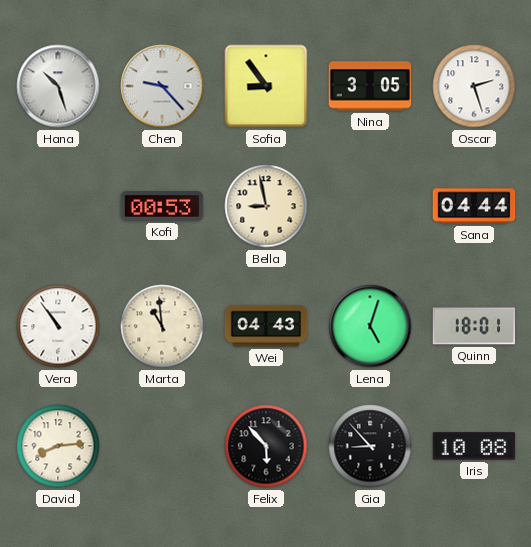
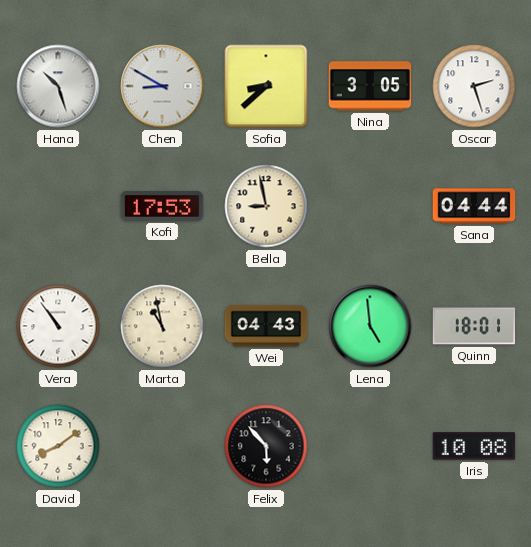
Chen: 9:23 -> 8:50 (162, 86)
Sofia: 8:54 -> 8:38 (266, 86)
Kofi: 00:53 -> 17:53 (162, 206)
Marta: 10:59 -> 10:58 (162, 326)
Lena: 5:03 -> 4:59 (370, 326)
David: 8:14 -> 8:09 (58, 446)
Gia: 8:53 -> none (370, 446)
